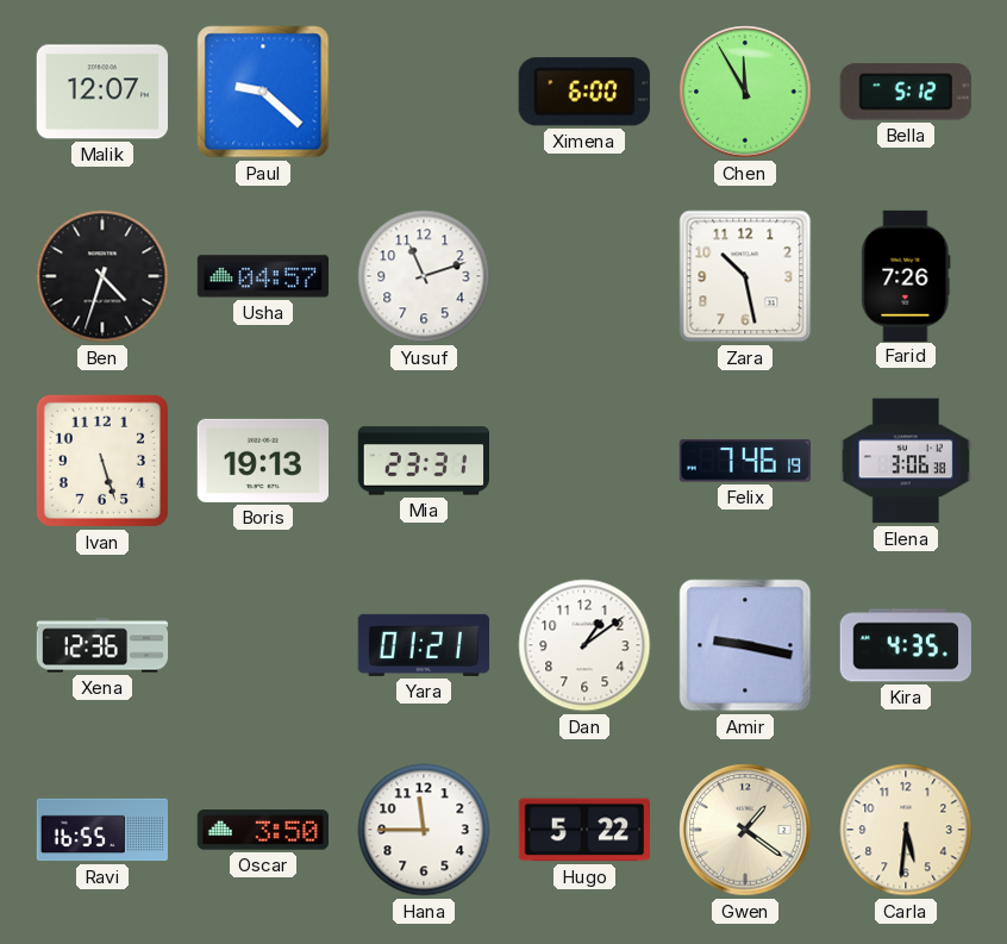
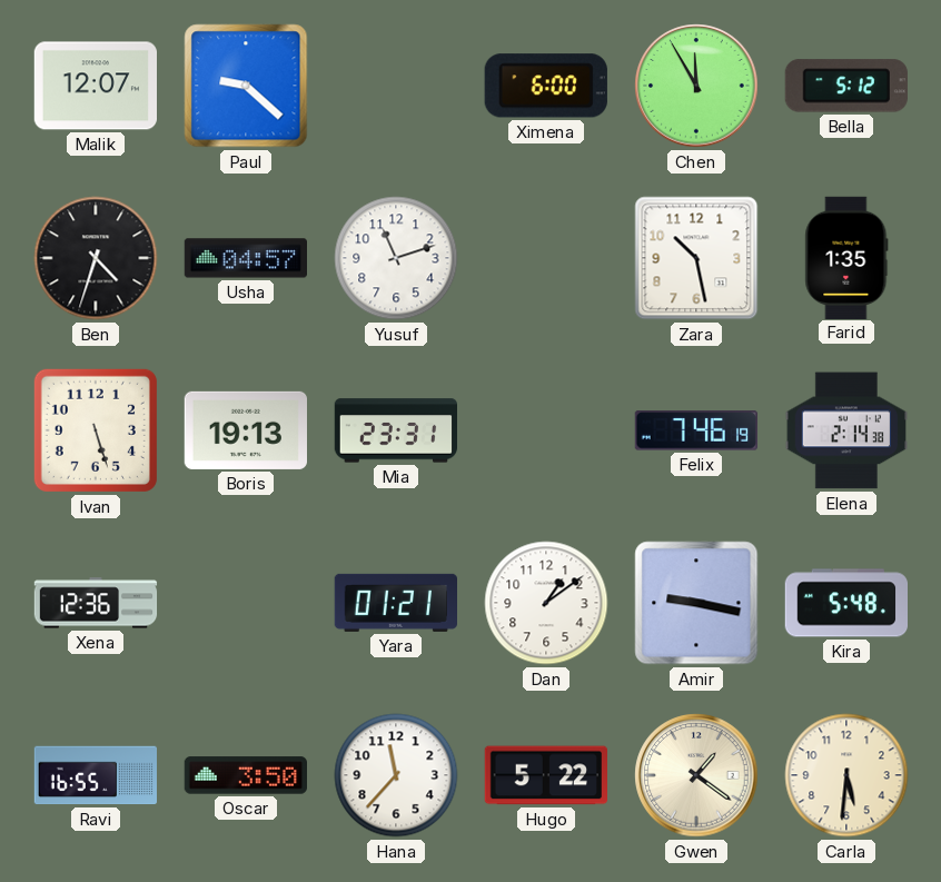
Farid: 7:26 -> 1:35 (846, 257)
Elena: 3:06 -> 2:14 (845, 430)
Kira: 4:35 -> 5:48 (845, 603)
Hana: 11:45 -> 11:37 (396, 775)
